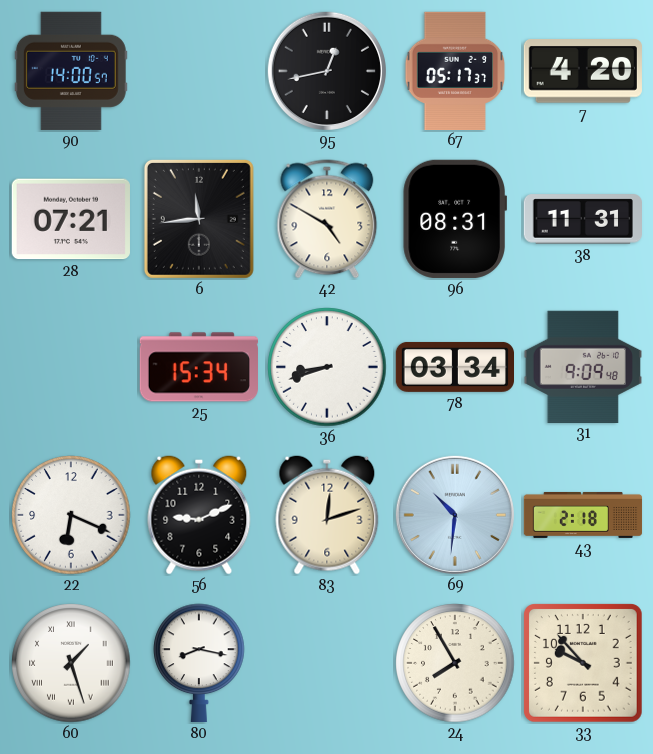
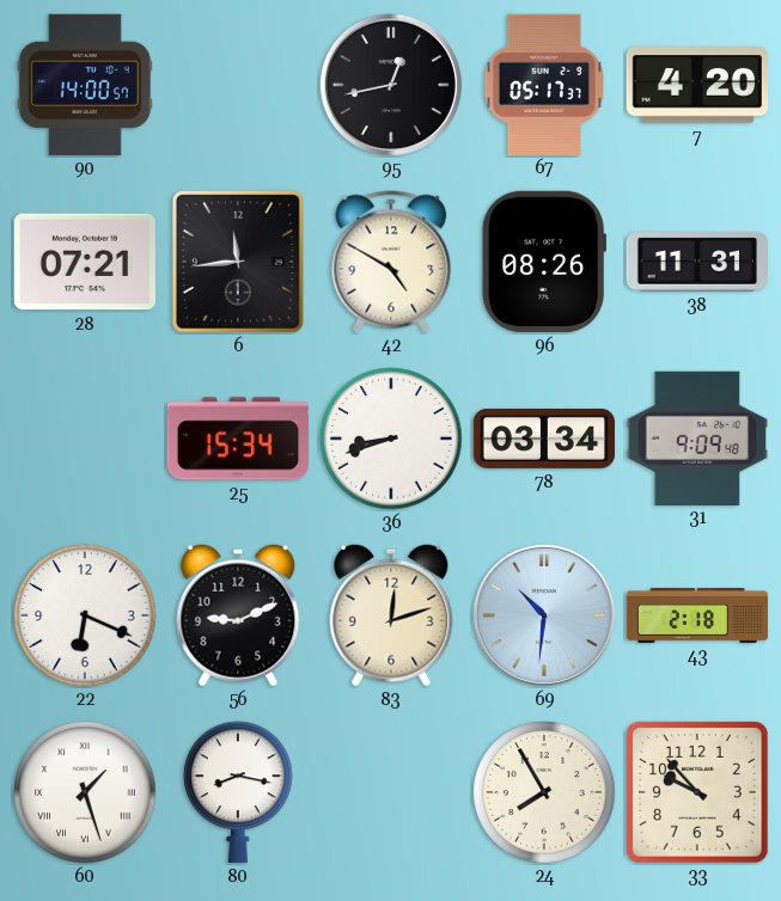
96: 08:31 -> 08:26 (543, 262)
